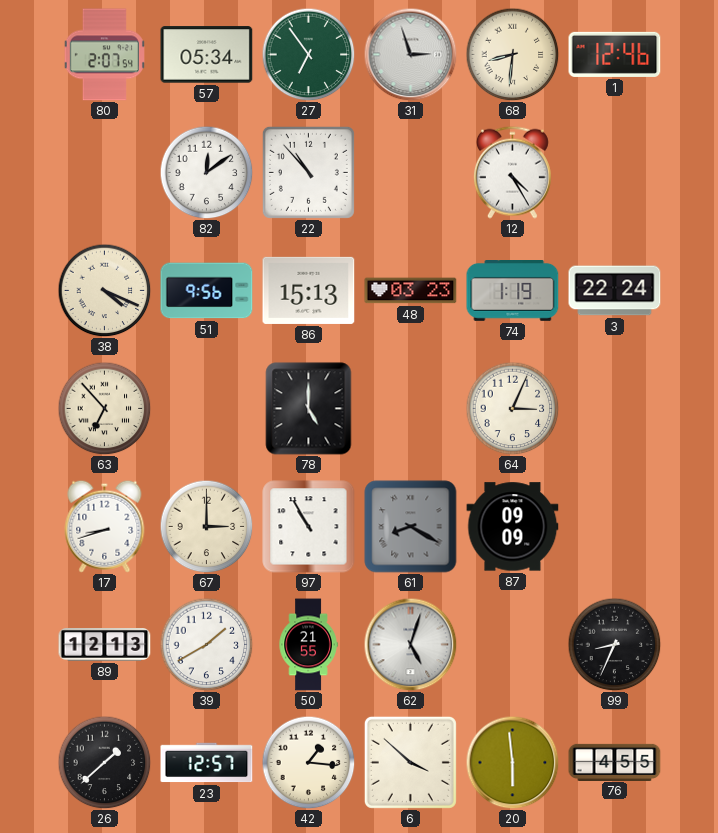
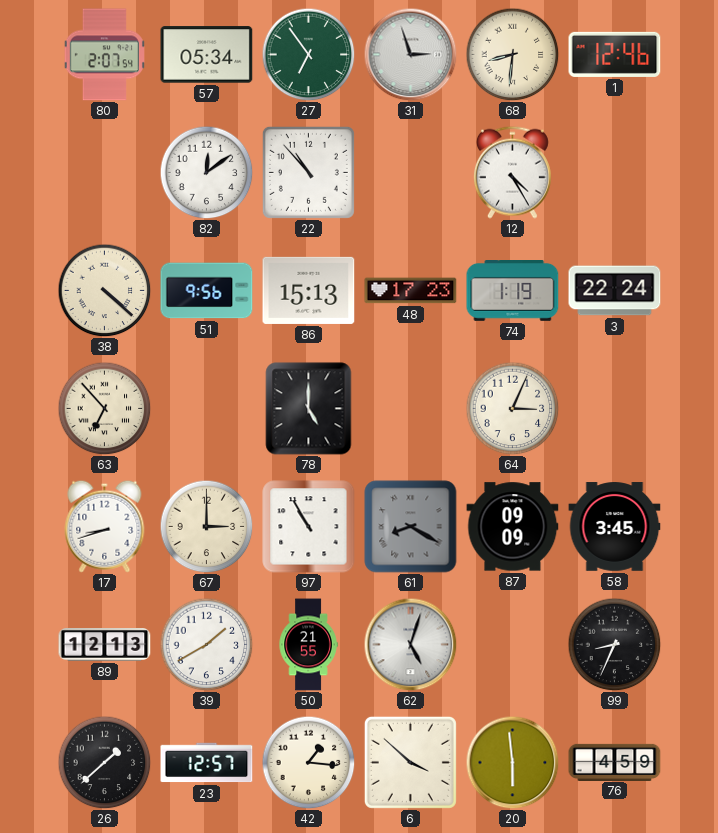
38: 4:19 -> 4:22 (104, 290)
48: 03:23 -> 17:23 (411, 291)
58: none -> 3:45 (615, 527)
76: 4:55 -> 4:59 (615, 762)
